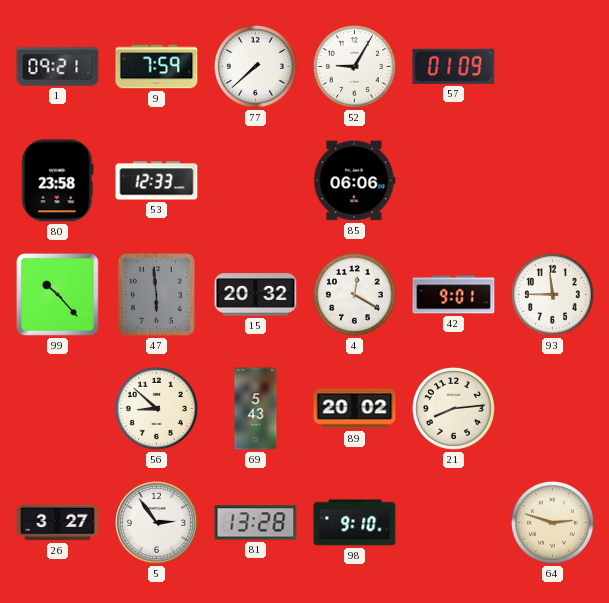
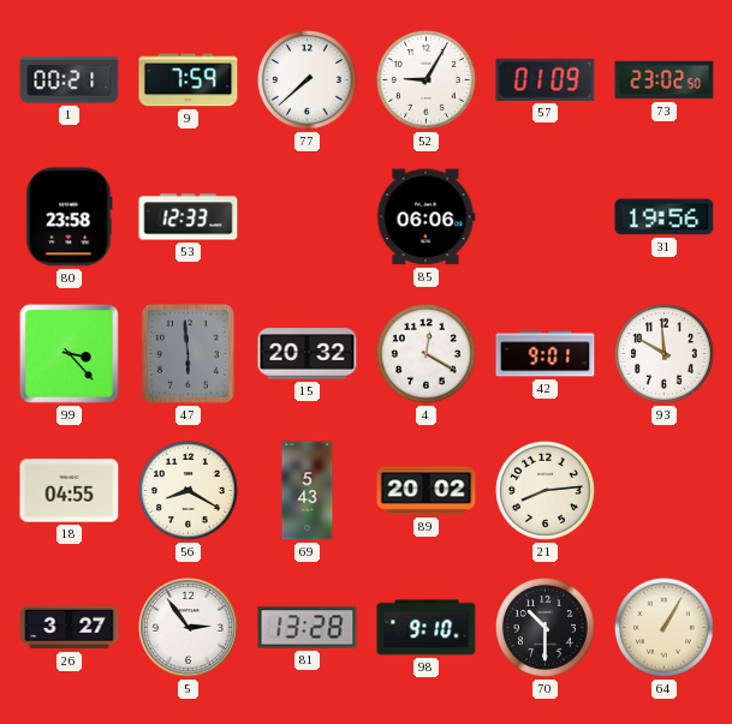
1: 09:21 -> 00:21 (70, 80)
73: none -> 23:02 (665, 80)
31: none -> 19:56 (665, 217)
99: 10:23 -> 3:23 (69, 353)
93: 11:45 -> 11:50 (663, 353)
18: none -> 04:55 (70, 491)
56: 8:52 -> 8:20 (188, 490)
70: none -> 10:30 (544, 627)
64: 2:48 -> 1:05 (663, 627)
